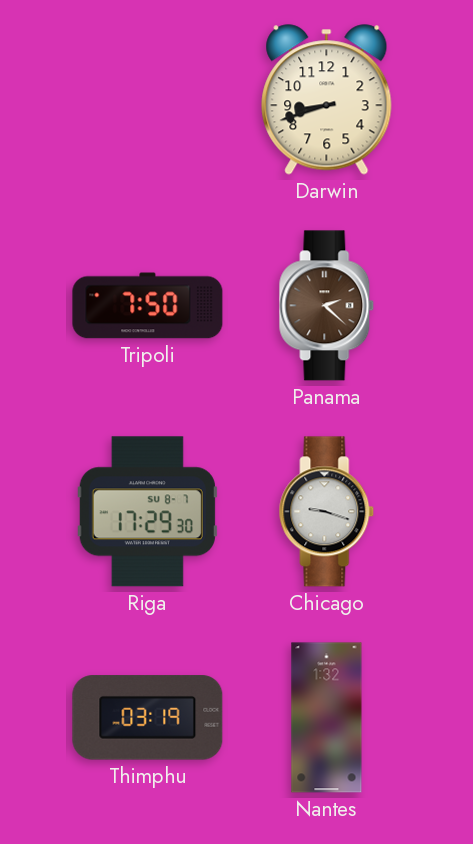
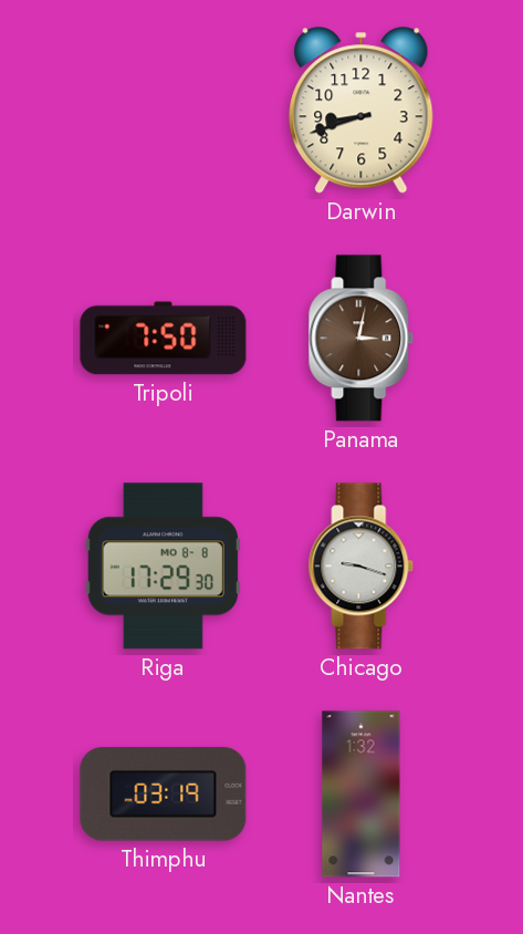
Panama: 2:22 -> 3:02 (362, 339)
Riga date: SU 8-7 -> MO 8-8 (163, 567)
